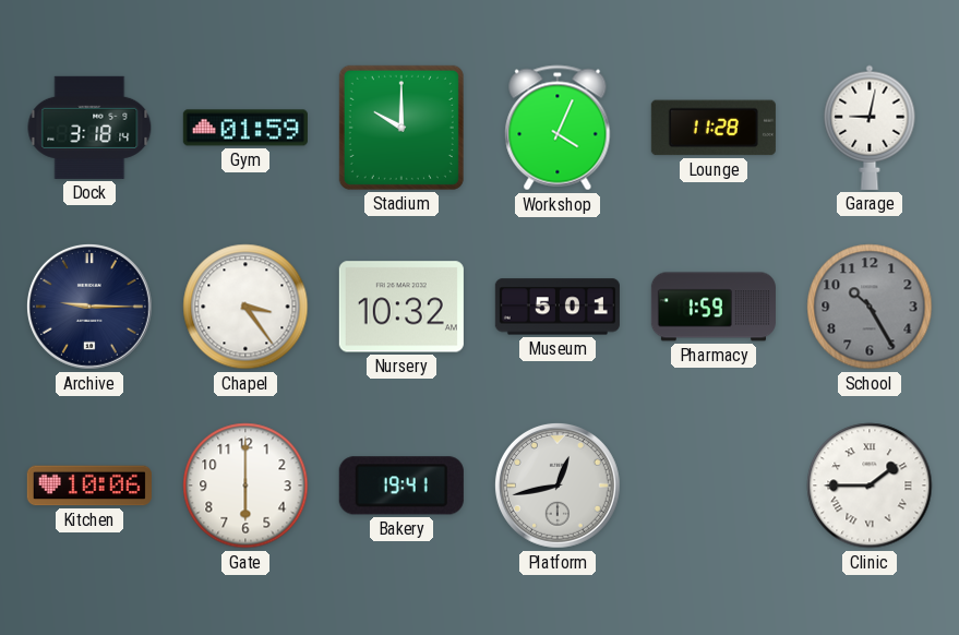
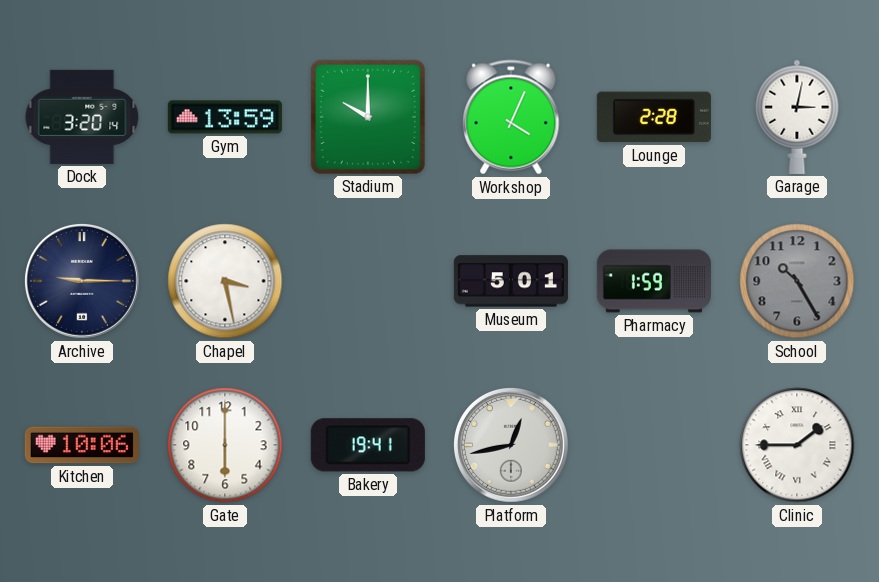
Dock: 3:18 -> 3:20 (82, 117)
Gym: 01:59 -> 13:59 (225, 117)
Lounge: 11:28 -> 2:28 (654, 117)
Garage: 9:02 -> 3:02 (797, 117)
Chapel: 3:24 -> 3:28 (225, 281)
Nursery: 10:32 -> none (401, 307)
